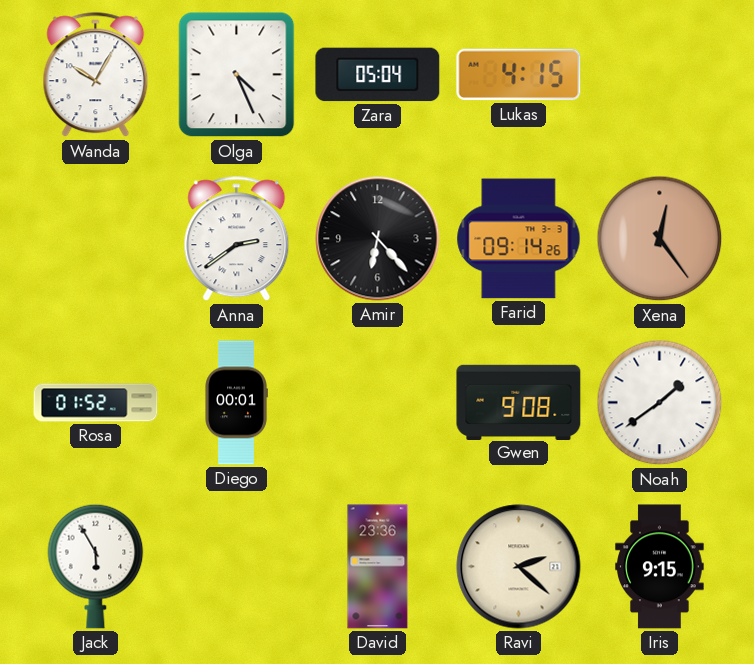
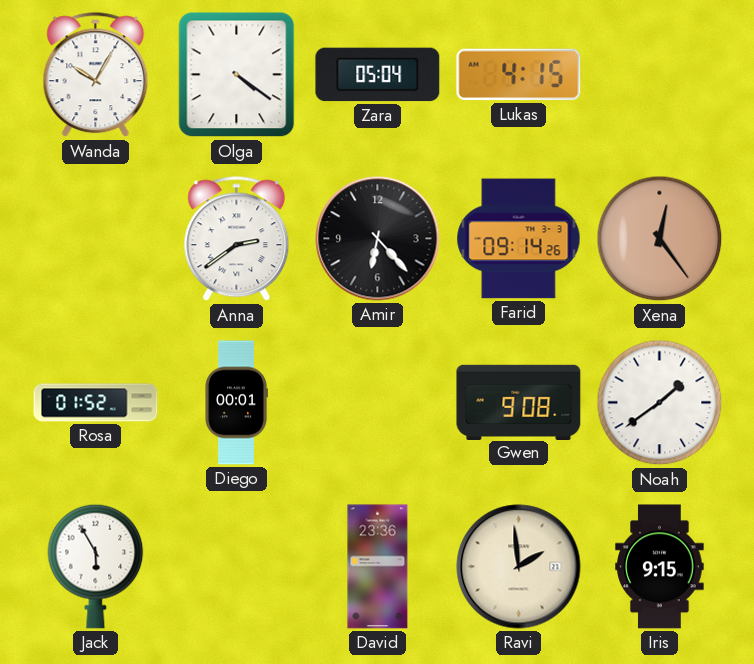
Olga: 4:26 -> 4:21 (237, 75)
Ravi: 2:22 -> 1:59 (519, 567)
